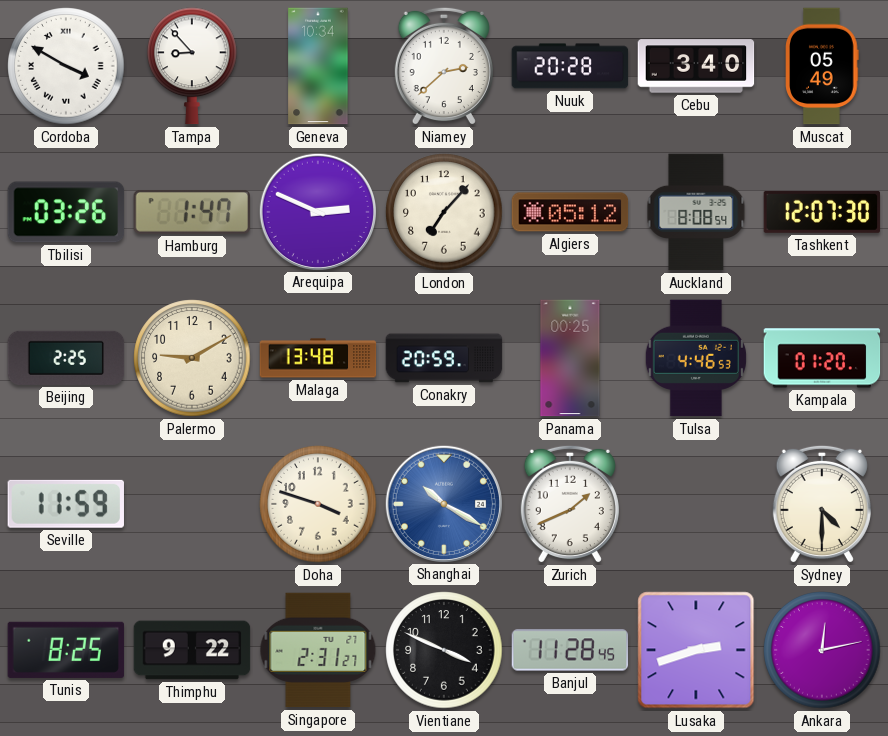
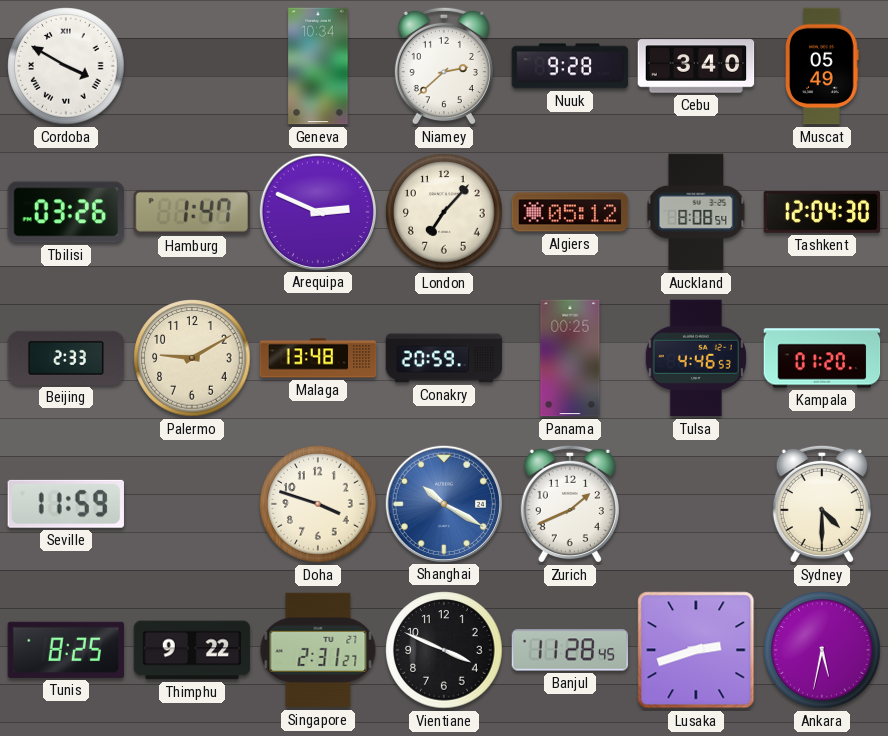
Tampa: 8:53 -> none (192, 66)
Nuuk: 20:28 -> 9:28 (570, 66)
Tashkent: 12:07 -> 12:04 (822, 212)
Beijing: 2:25 -> 2:33 (66, 358)
Ankara: 12:13 -> 5:32 (822, 650)
